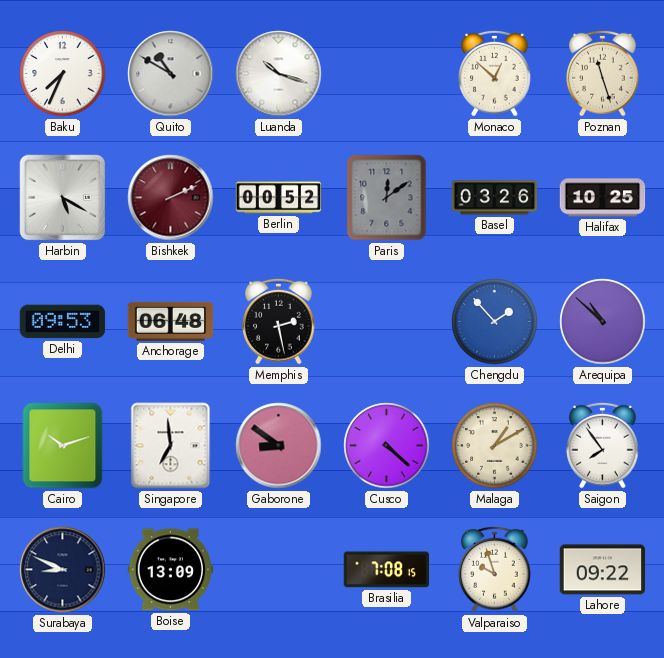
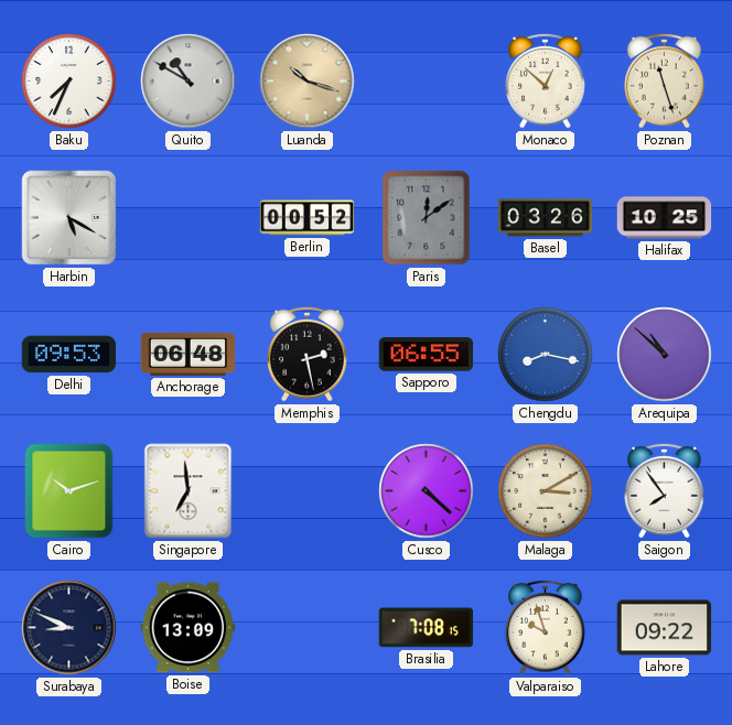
Luanda dial: white -> champagne (308, 82)
Bishkek: 2:11 -> none (171, 198)
Sapporo: none -> 06:55 (427, 355)
Chengdu: 1:53 -> 8:17 (546, 355)
Gaborone: 8:51 -> none (279, 446)
Malaga: 1:10 -> 3:10 (546, 491)
